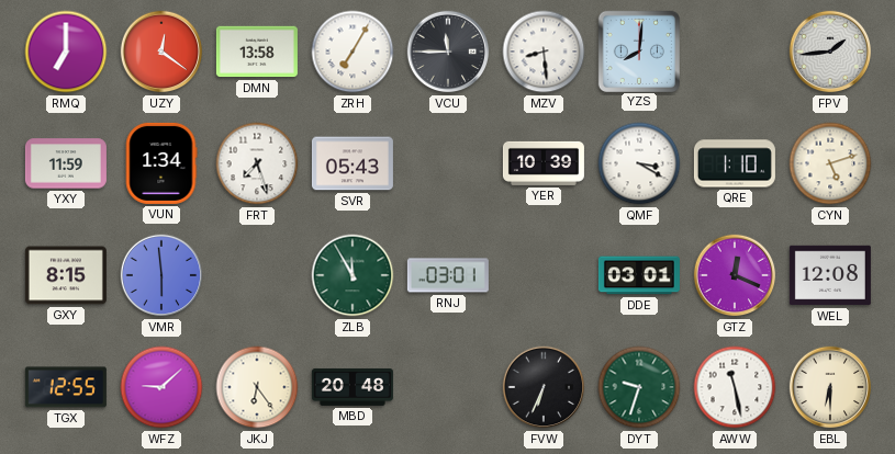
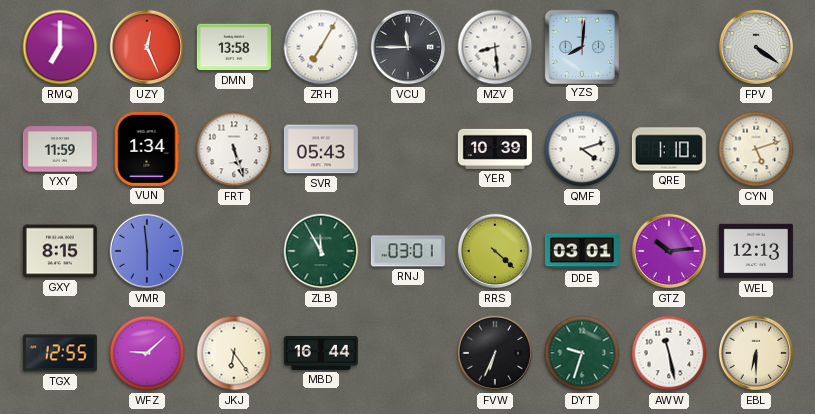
UZY: 12:21 -> 12:26 (147, 47)
FPV: 1:44 -> 4:21 (756, 47)
FRT: 7:27 -> 5:27 (234, 149)
QMF: 3:20 -> 4:12 (582, 149)
RRS: none -> 4:22 (495, 251)
GTZ: 12:19 -> 10:14 (669, 251)
WEL: 12:08 -> 12:13 (756, 251)
MBD: 20:48 -> 16:44 (321, 353)
